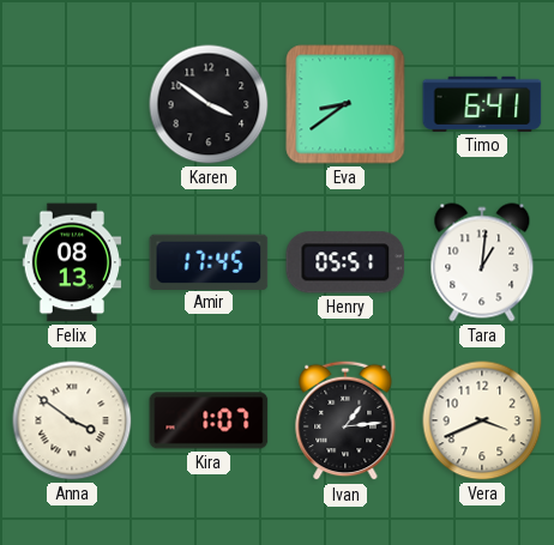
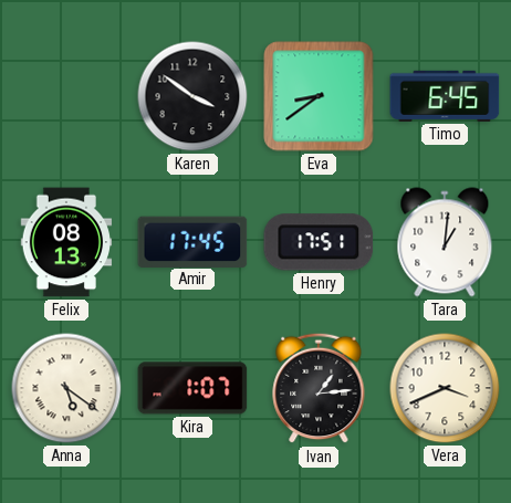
Timo: 6:41 -> 6:45 (445, 96)
Henry: 05:51 -> 17:51 (319, 242)
Anna: 3:51 -> 5:21 (66, 388)
